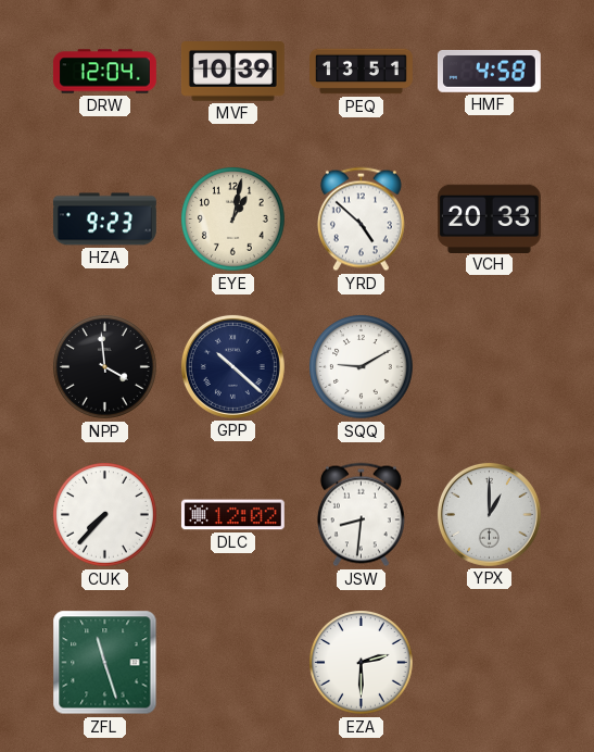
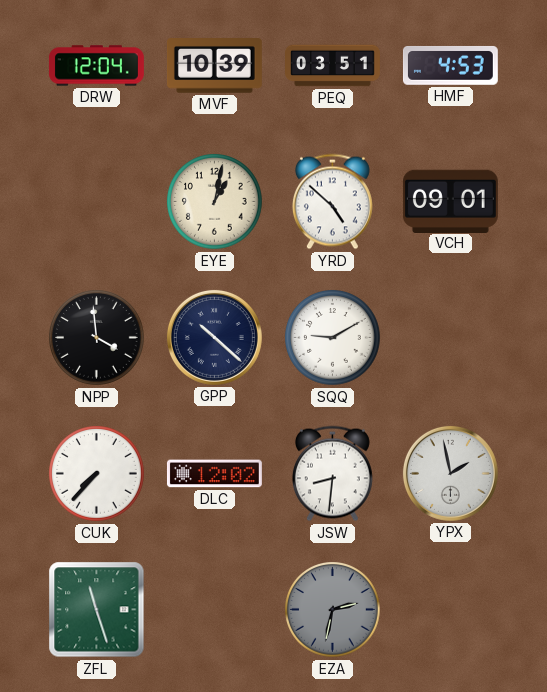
PEQ: 13:51 -> 03:51 (333, 66)
HMF: 4:58 -> 4:53 (450, 66)
HZA: 9:23 -> none (104, 220)
VCH: 20:33 -> 09:01 (450, 201)
YPX: 1:00 -> 1:58 (450, 473)
EZA: 2:30 -> 2:32 (333, 610)
EZA dial: white -> grey (333, 610)
